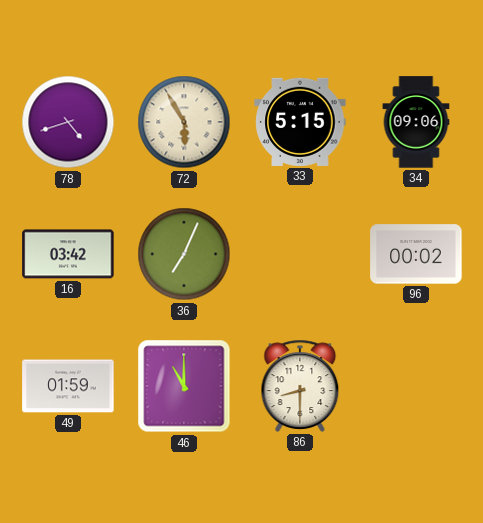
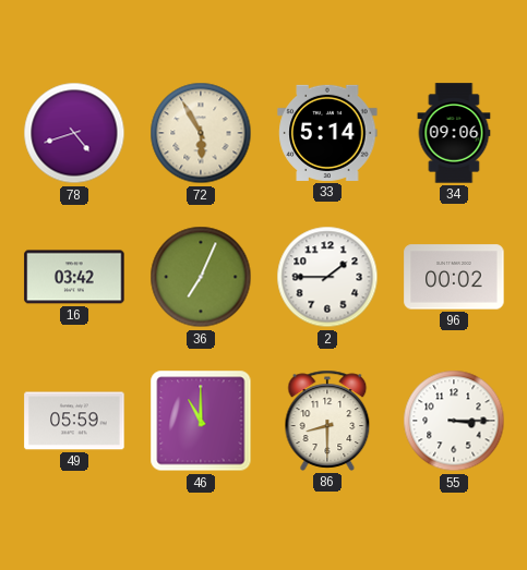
33: 5:15 -> 5:14 (327, 133)
2: none -> 1:45 (327, 277)
49: 01:59 -> 05:59 (74, 421)
55: none -> 3:15 (454, 421)
